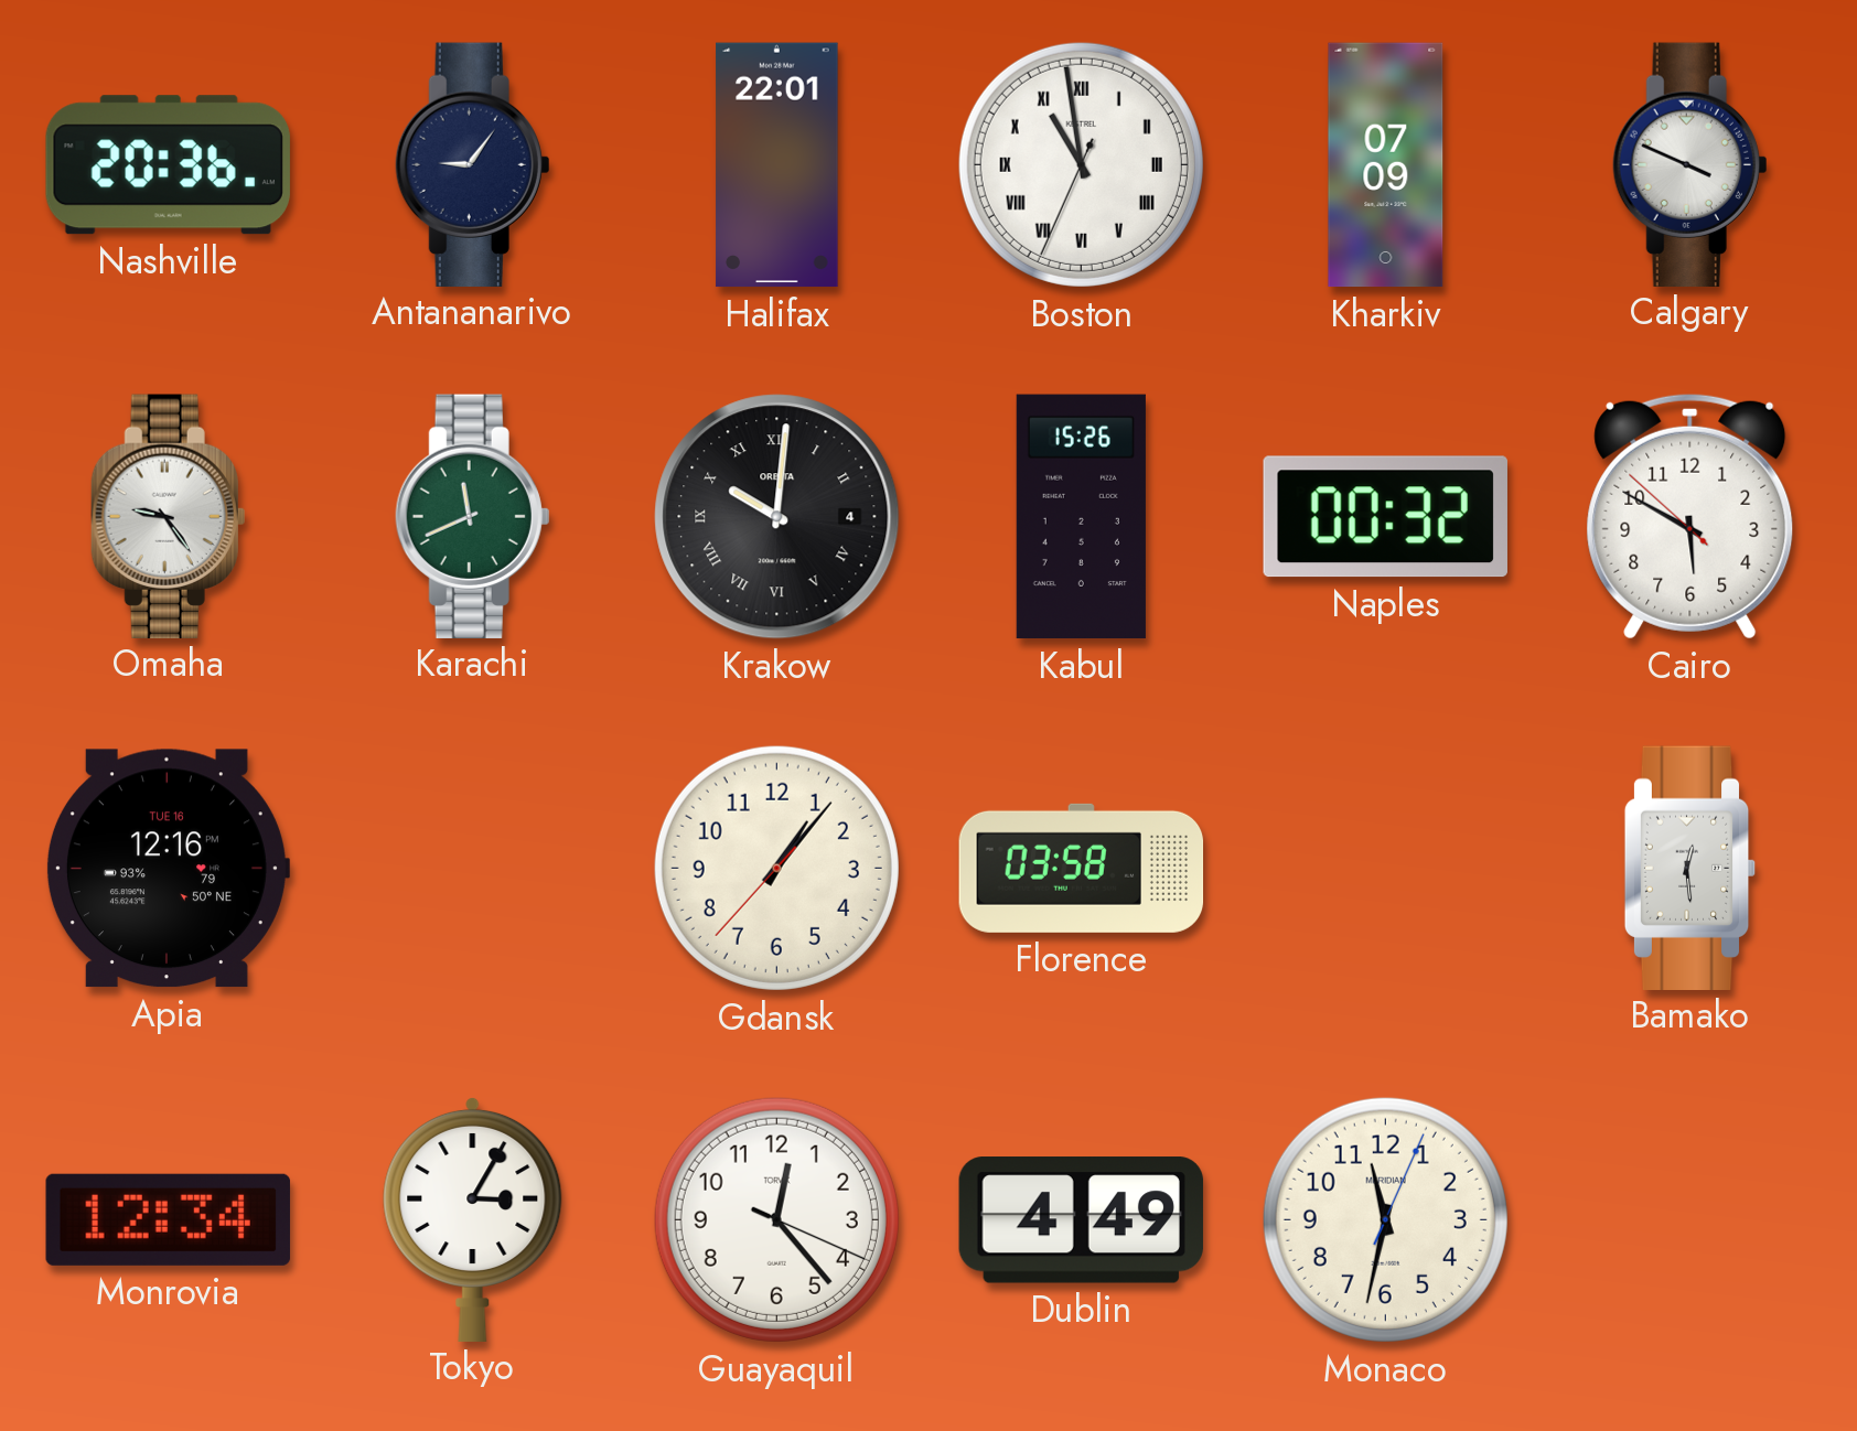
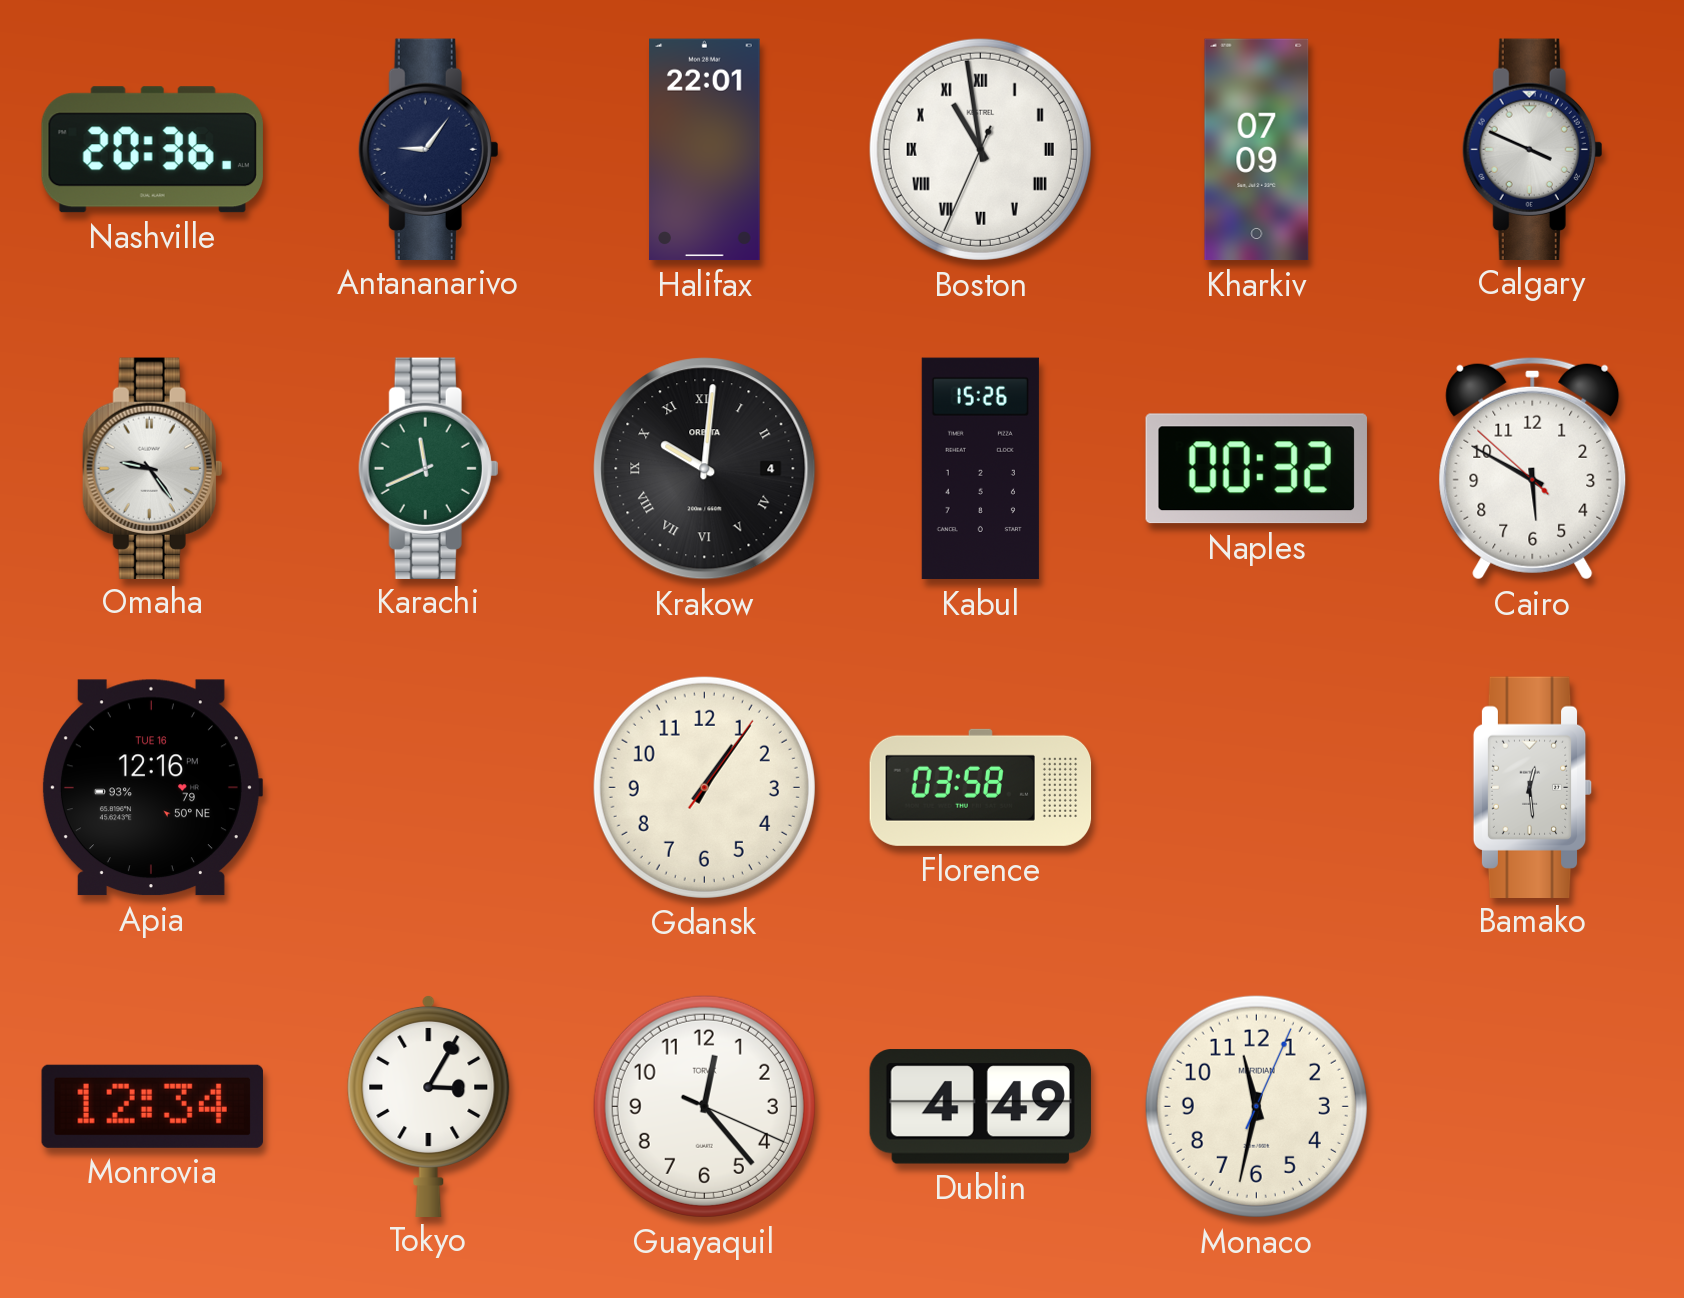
Gdansk: 1:06:37 -> 1:06:06 (704, 787)
